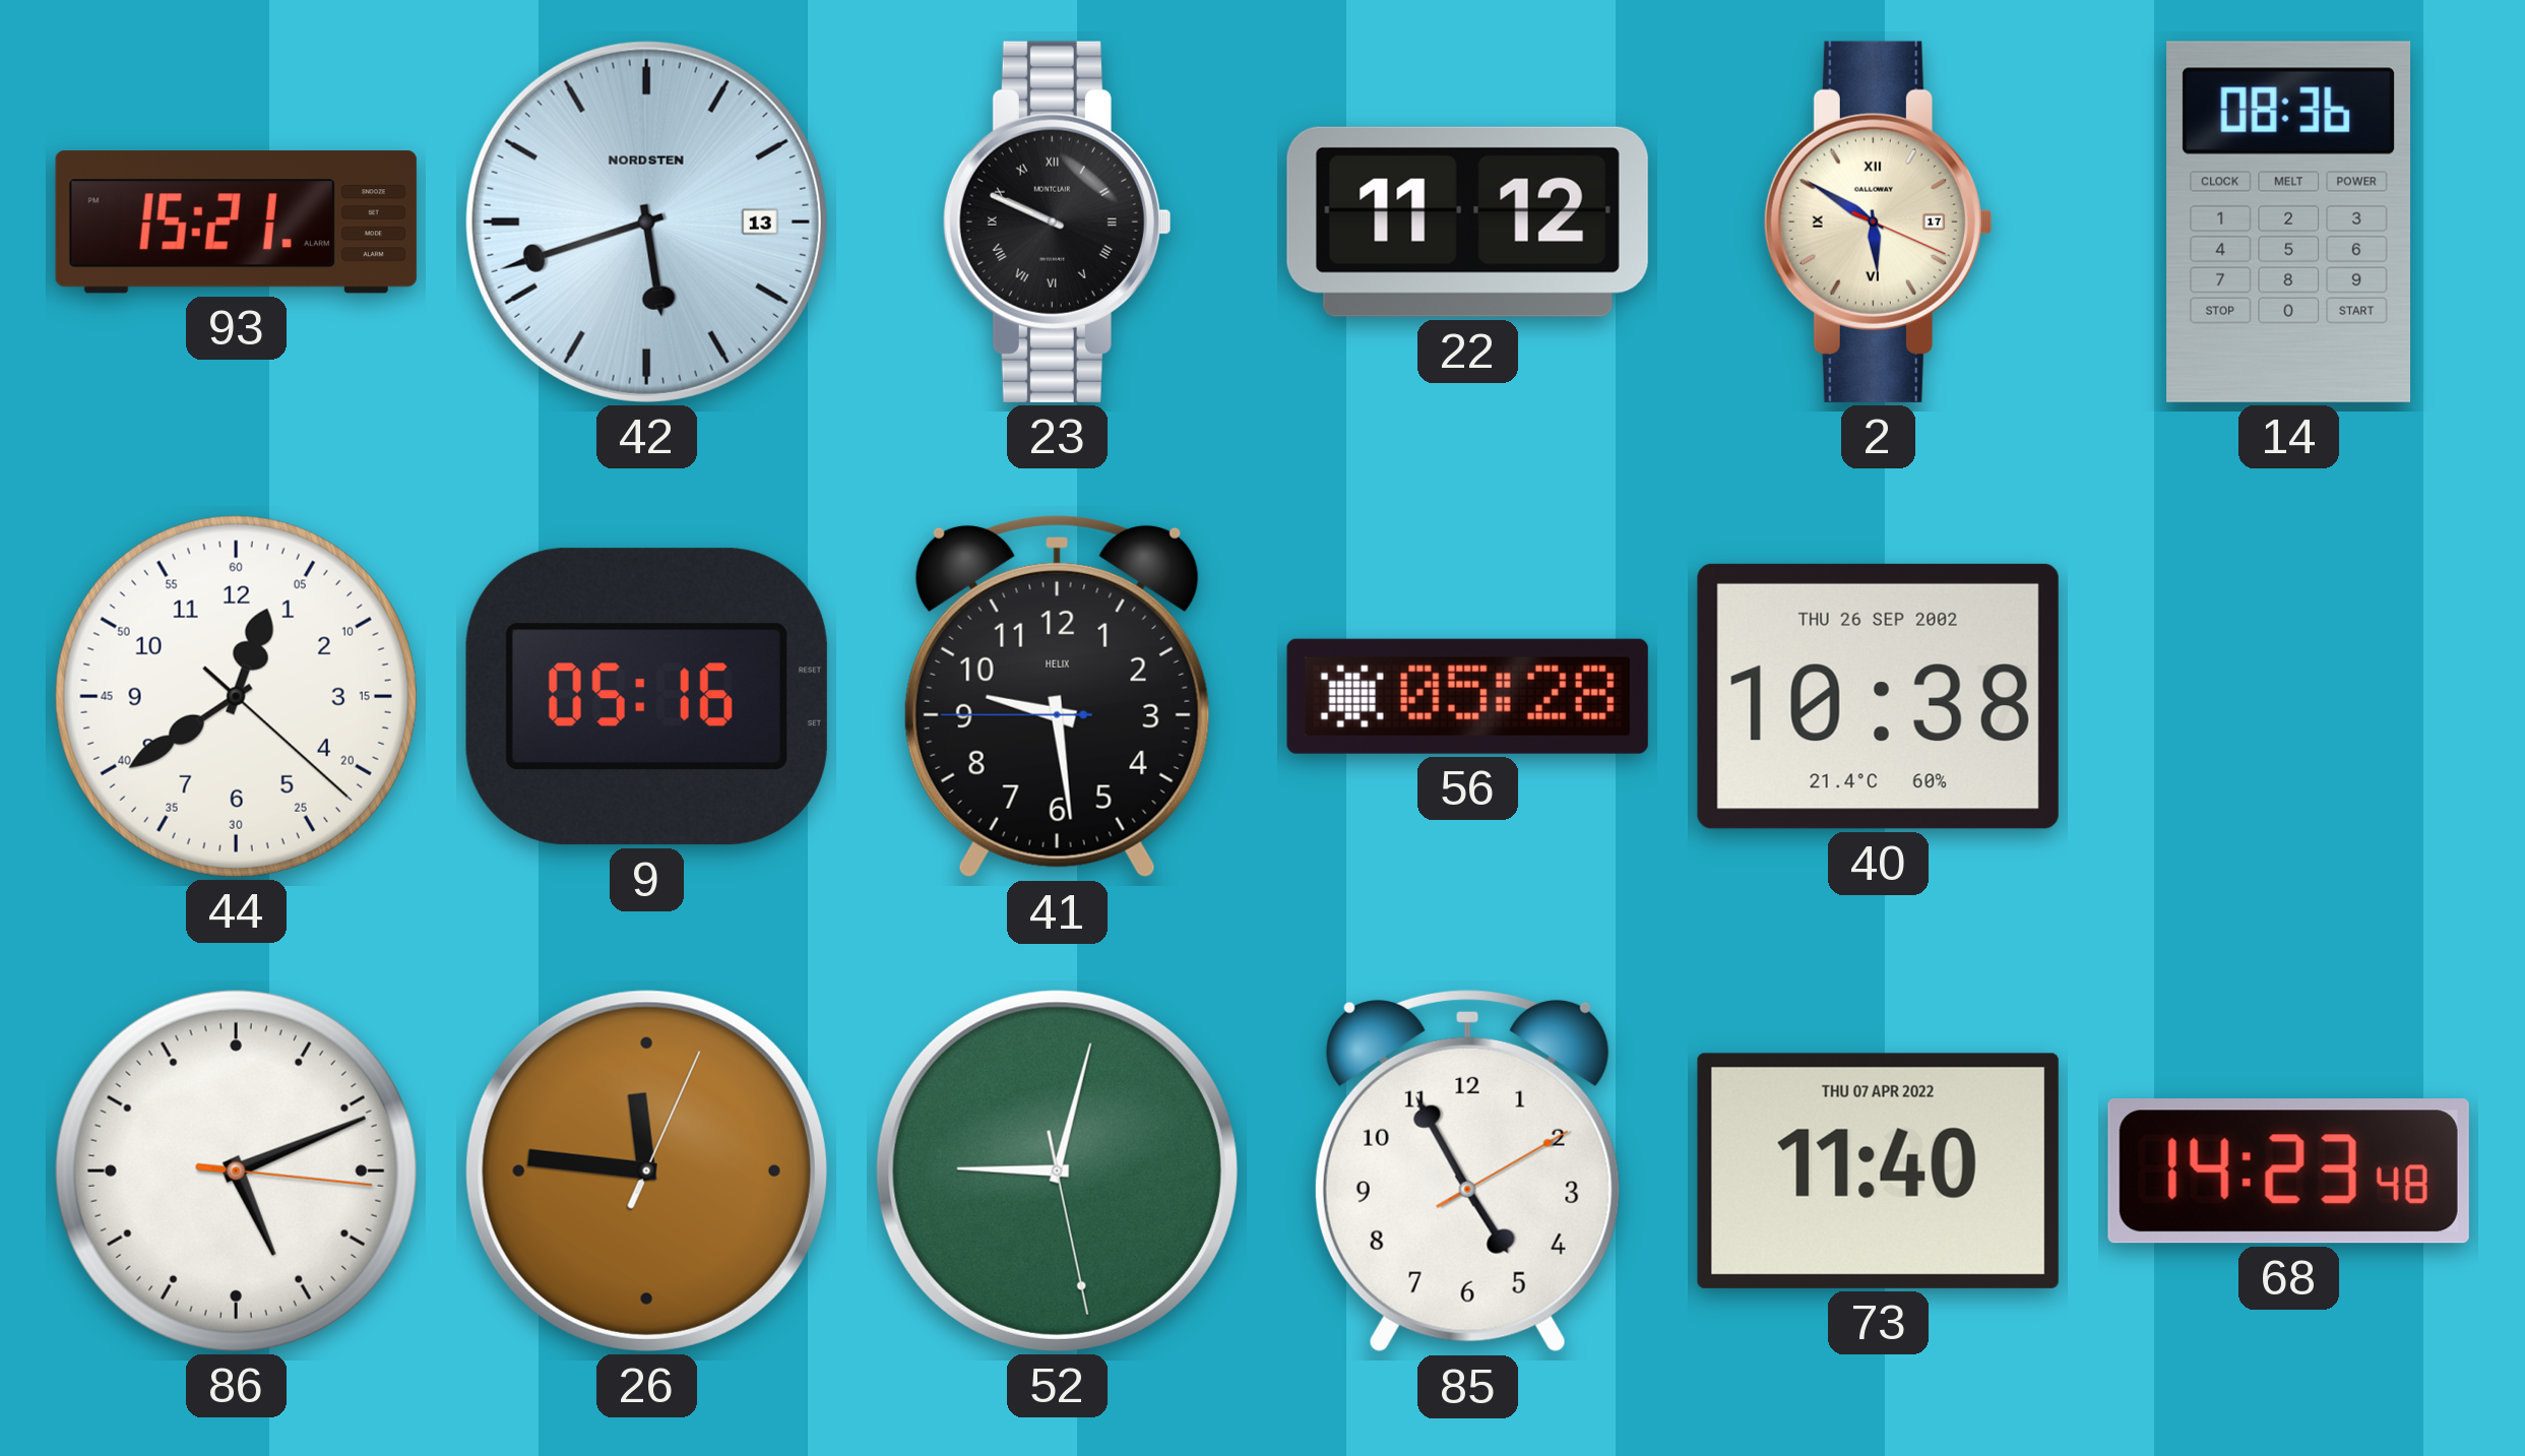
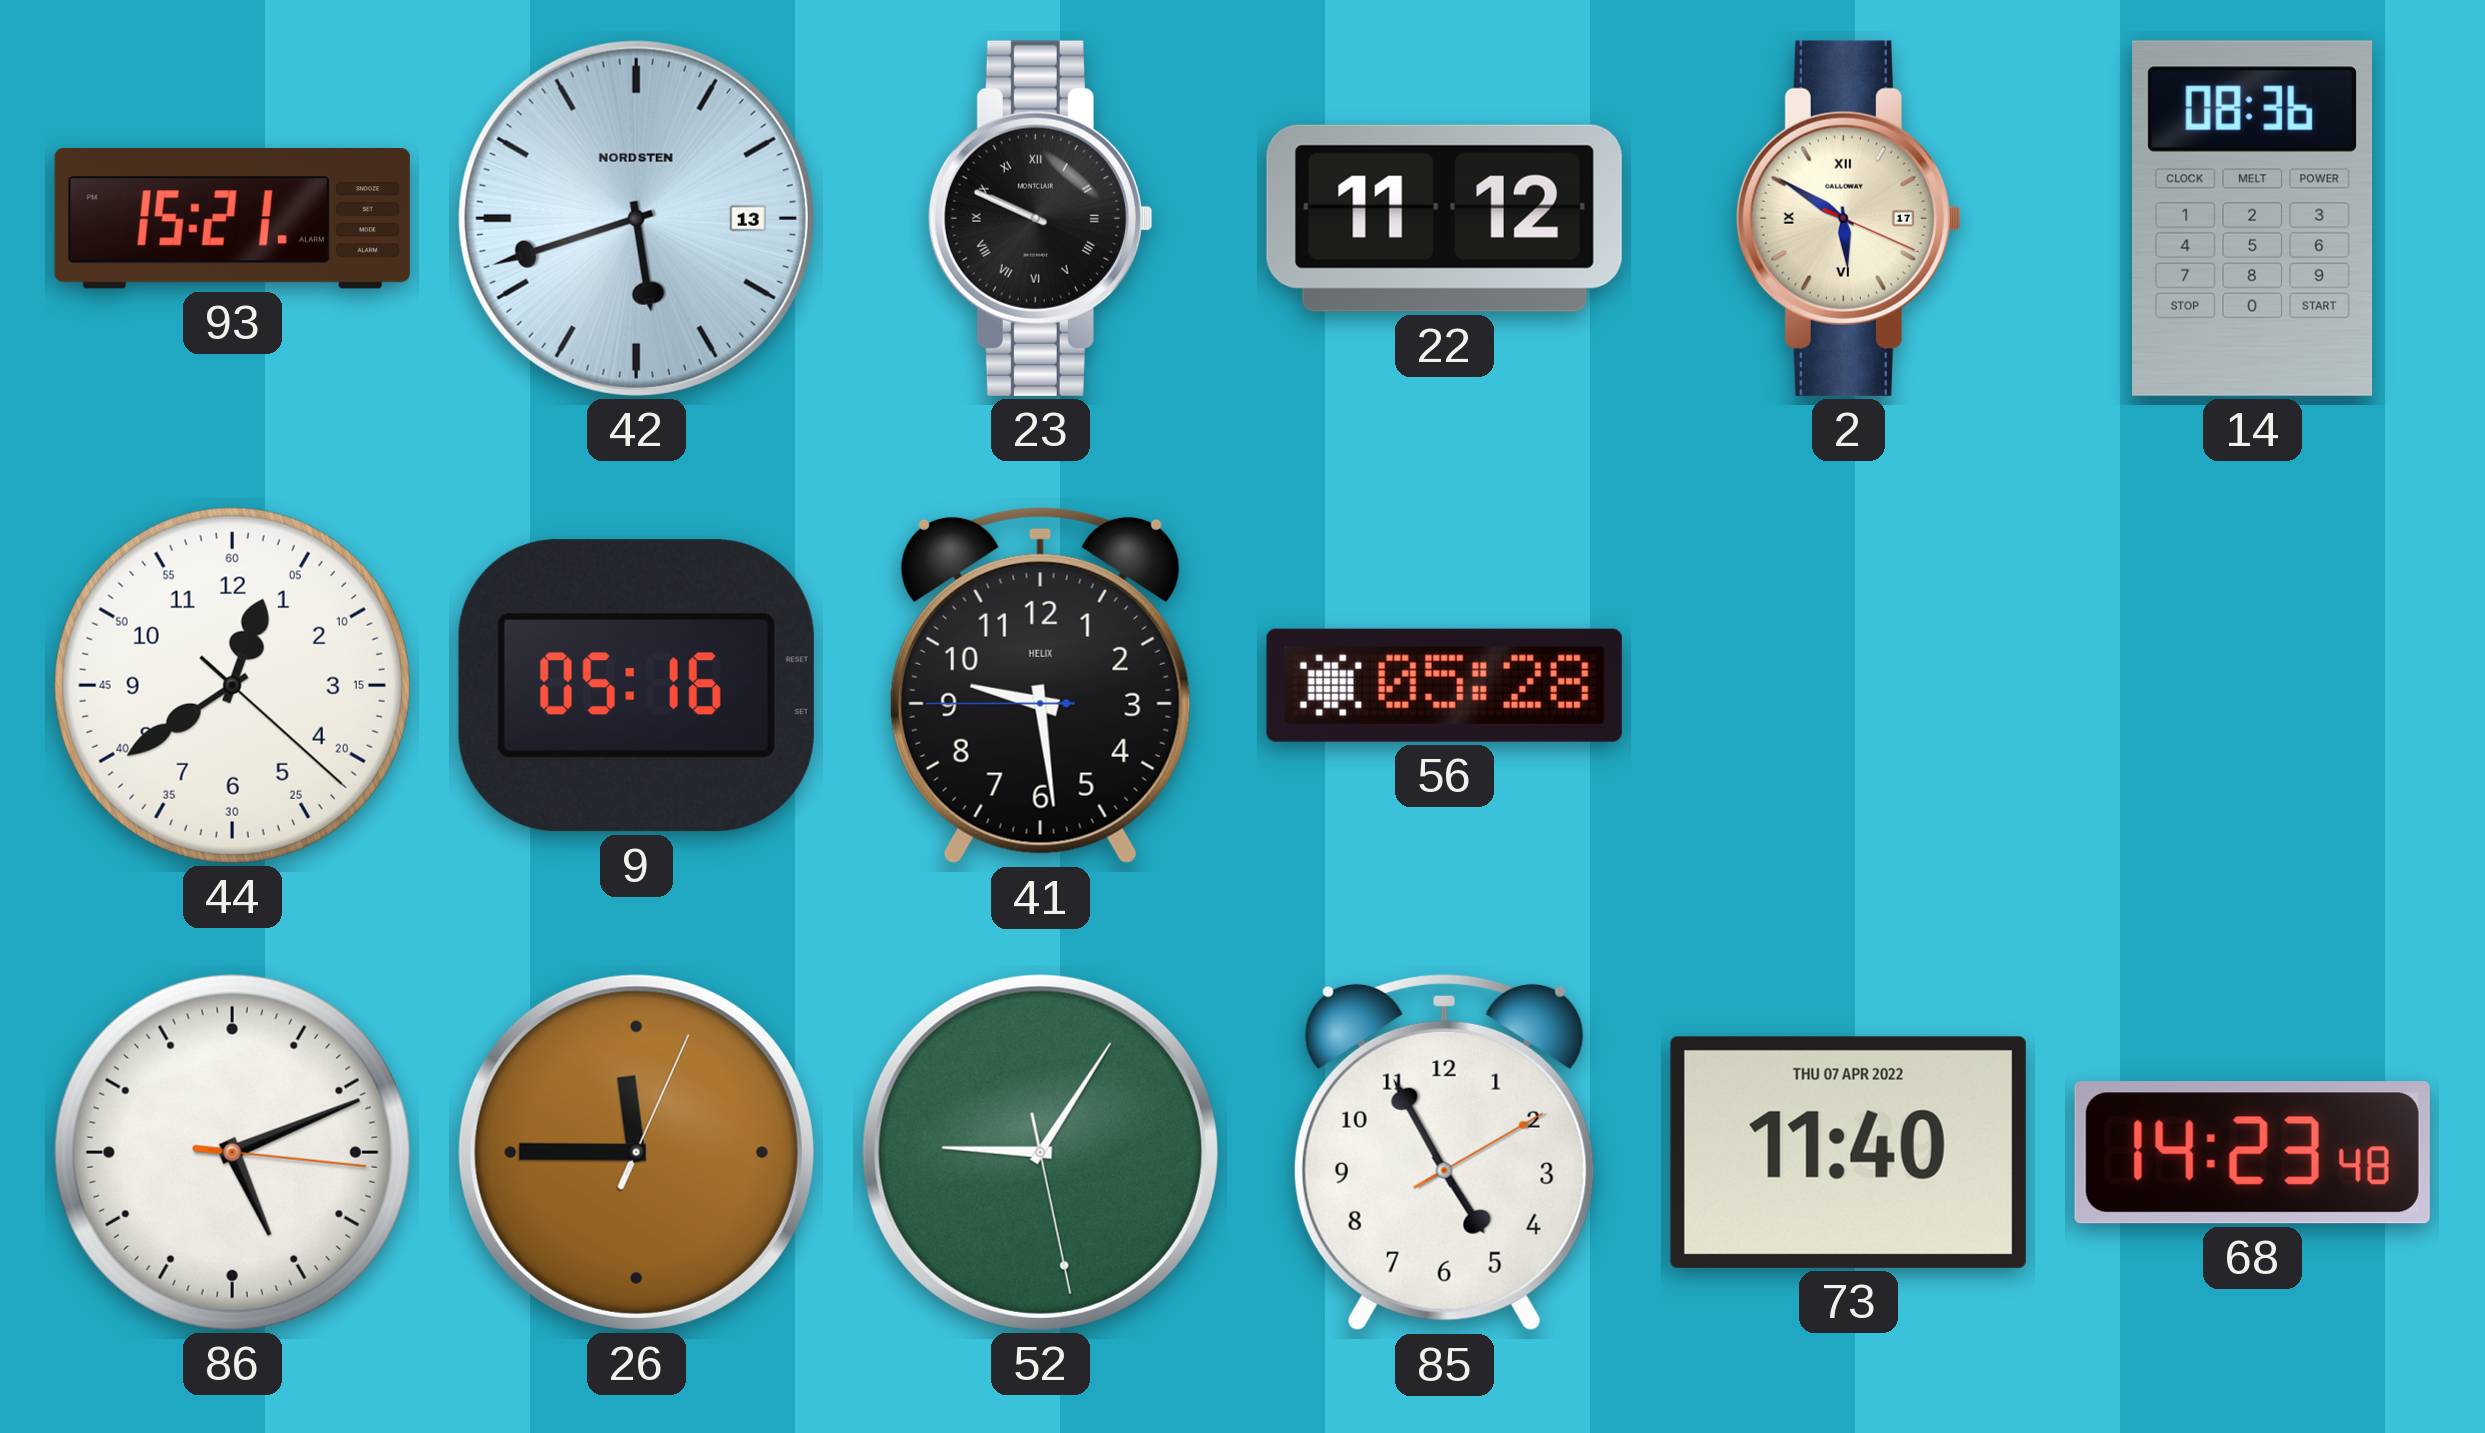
40: 10:38 -> none (1878, 696)
26: 11:46 -> 11:45 (636, 1152)
52: 9:02 -> 9:05 (1040, 1152)
